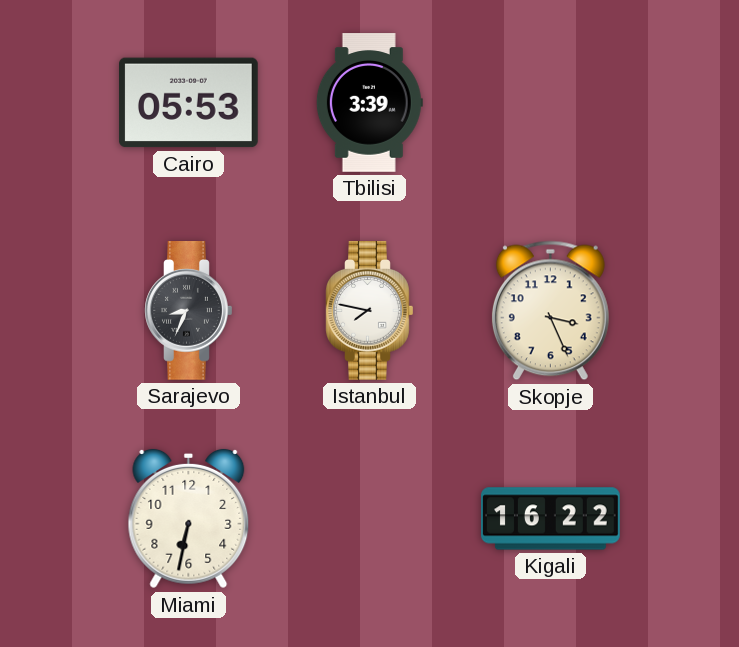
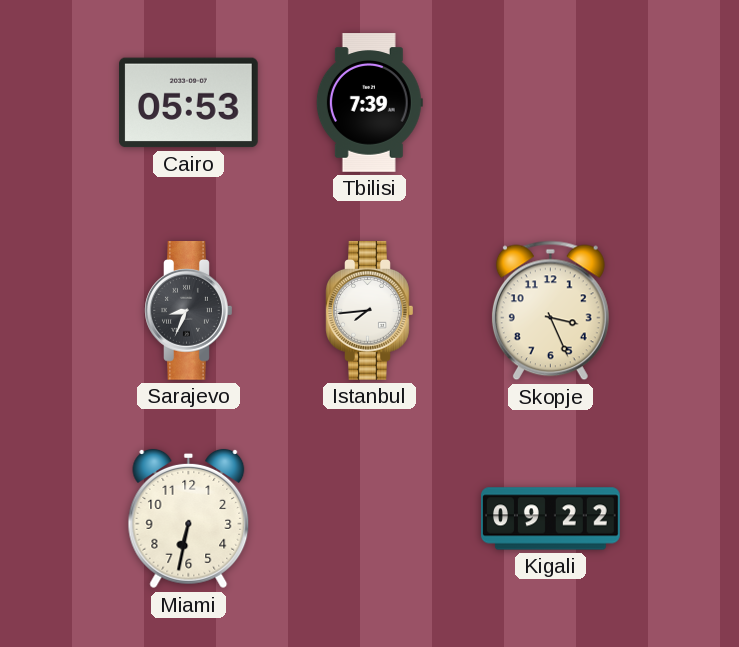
Tbilisi: 3:39 -> 7:39 (369, 103)
Istanbul: 7:47 -> 7:44 (370, 311)
Kigali: 16:22 -> 09:22 (551, 519)
